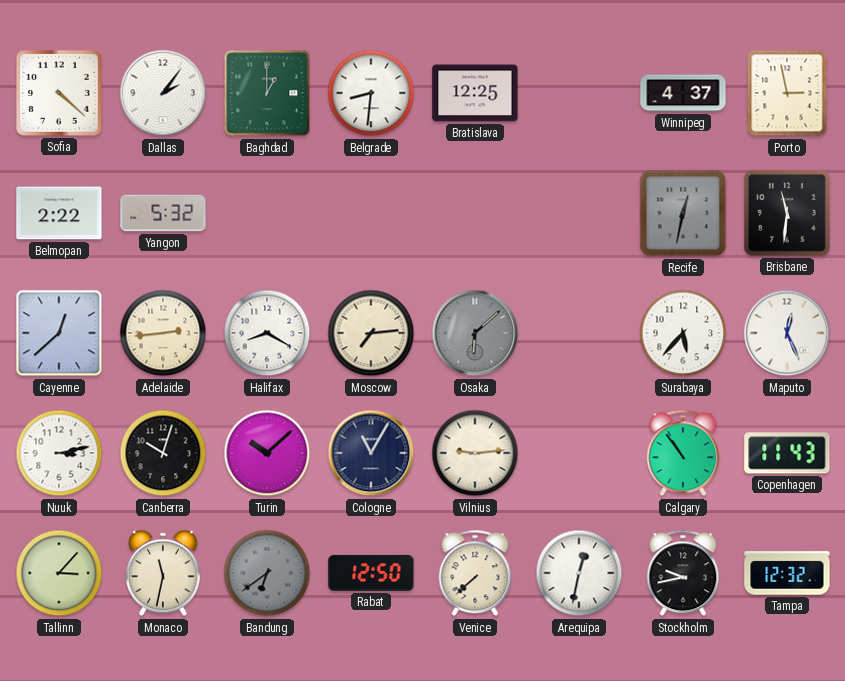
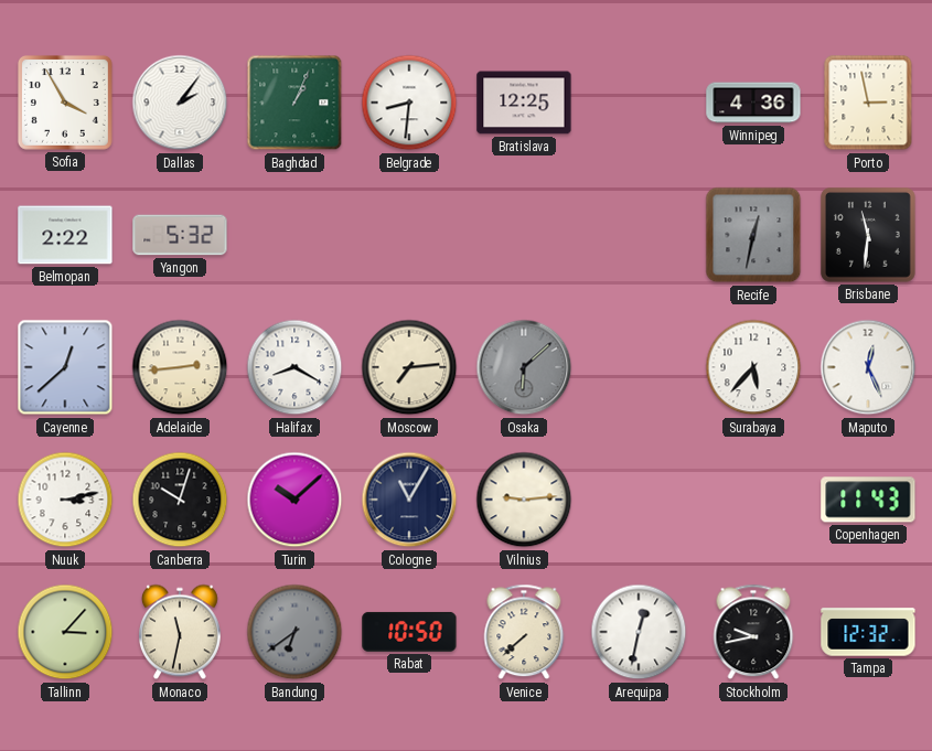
Sofia: 4:22 -> 3:55 (65, 103)
Baghdad: 1:00 -> 1:04 (294, 103)
Winnipeg: 4:37 -> 4:36 (753, 103)
Calgary: 10:54 -> none (683, 453)
Rabat: 12:50 -> 10:50 (409, 632)
